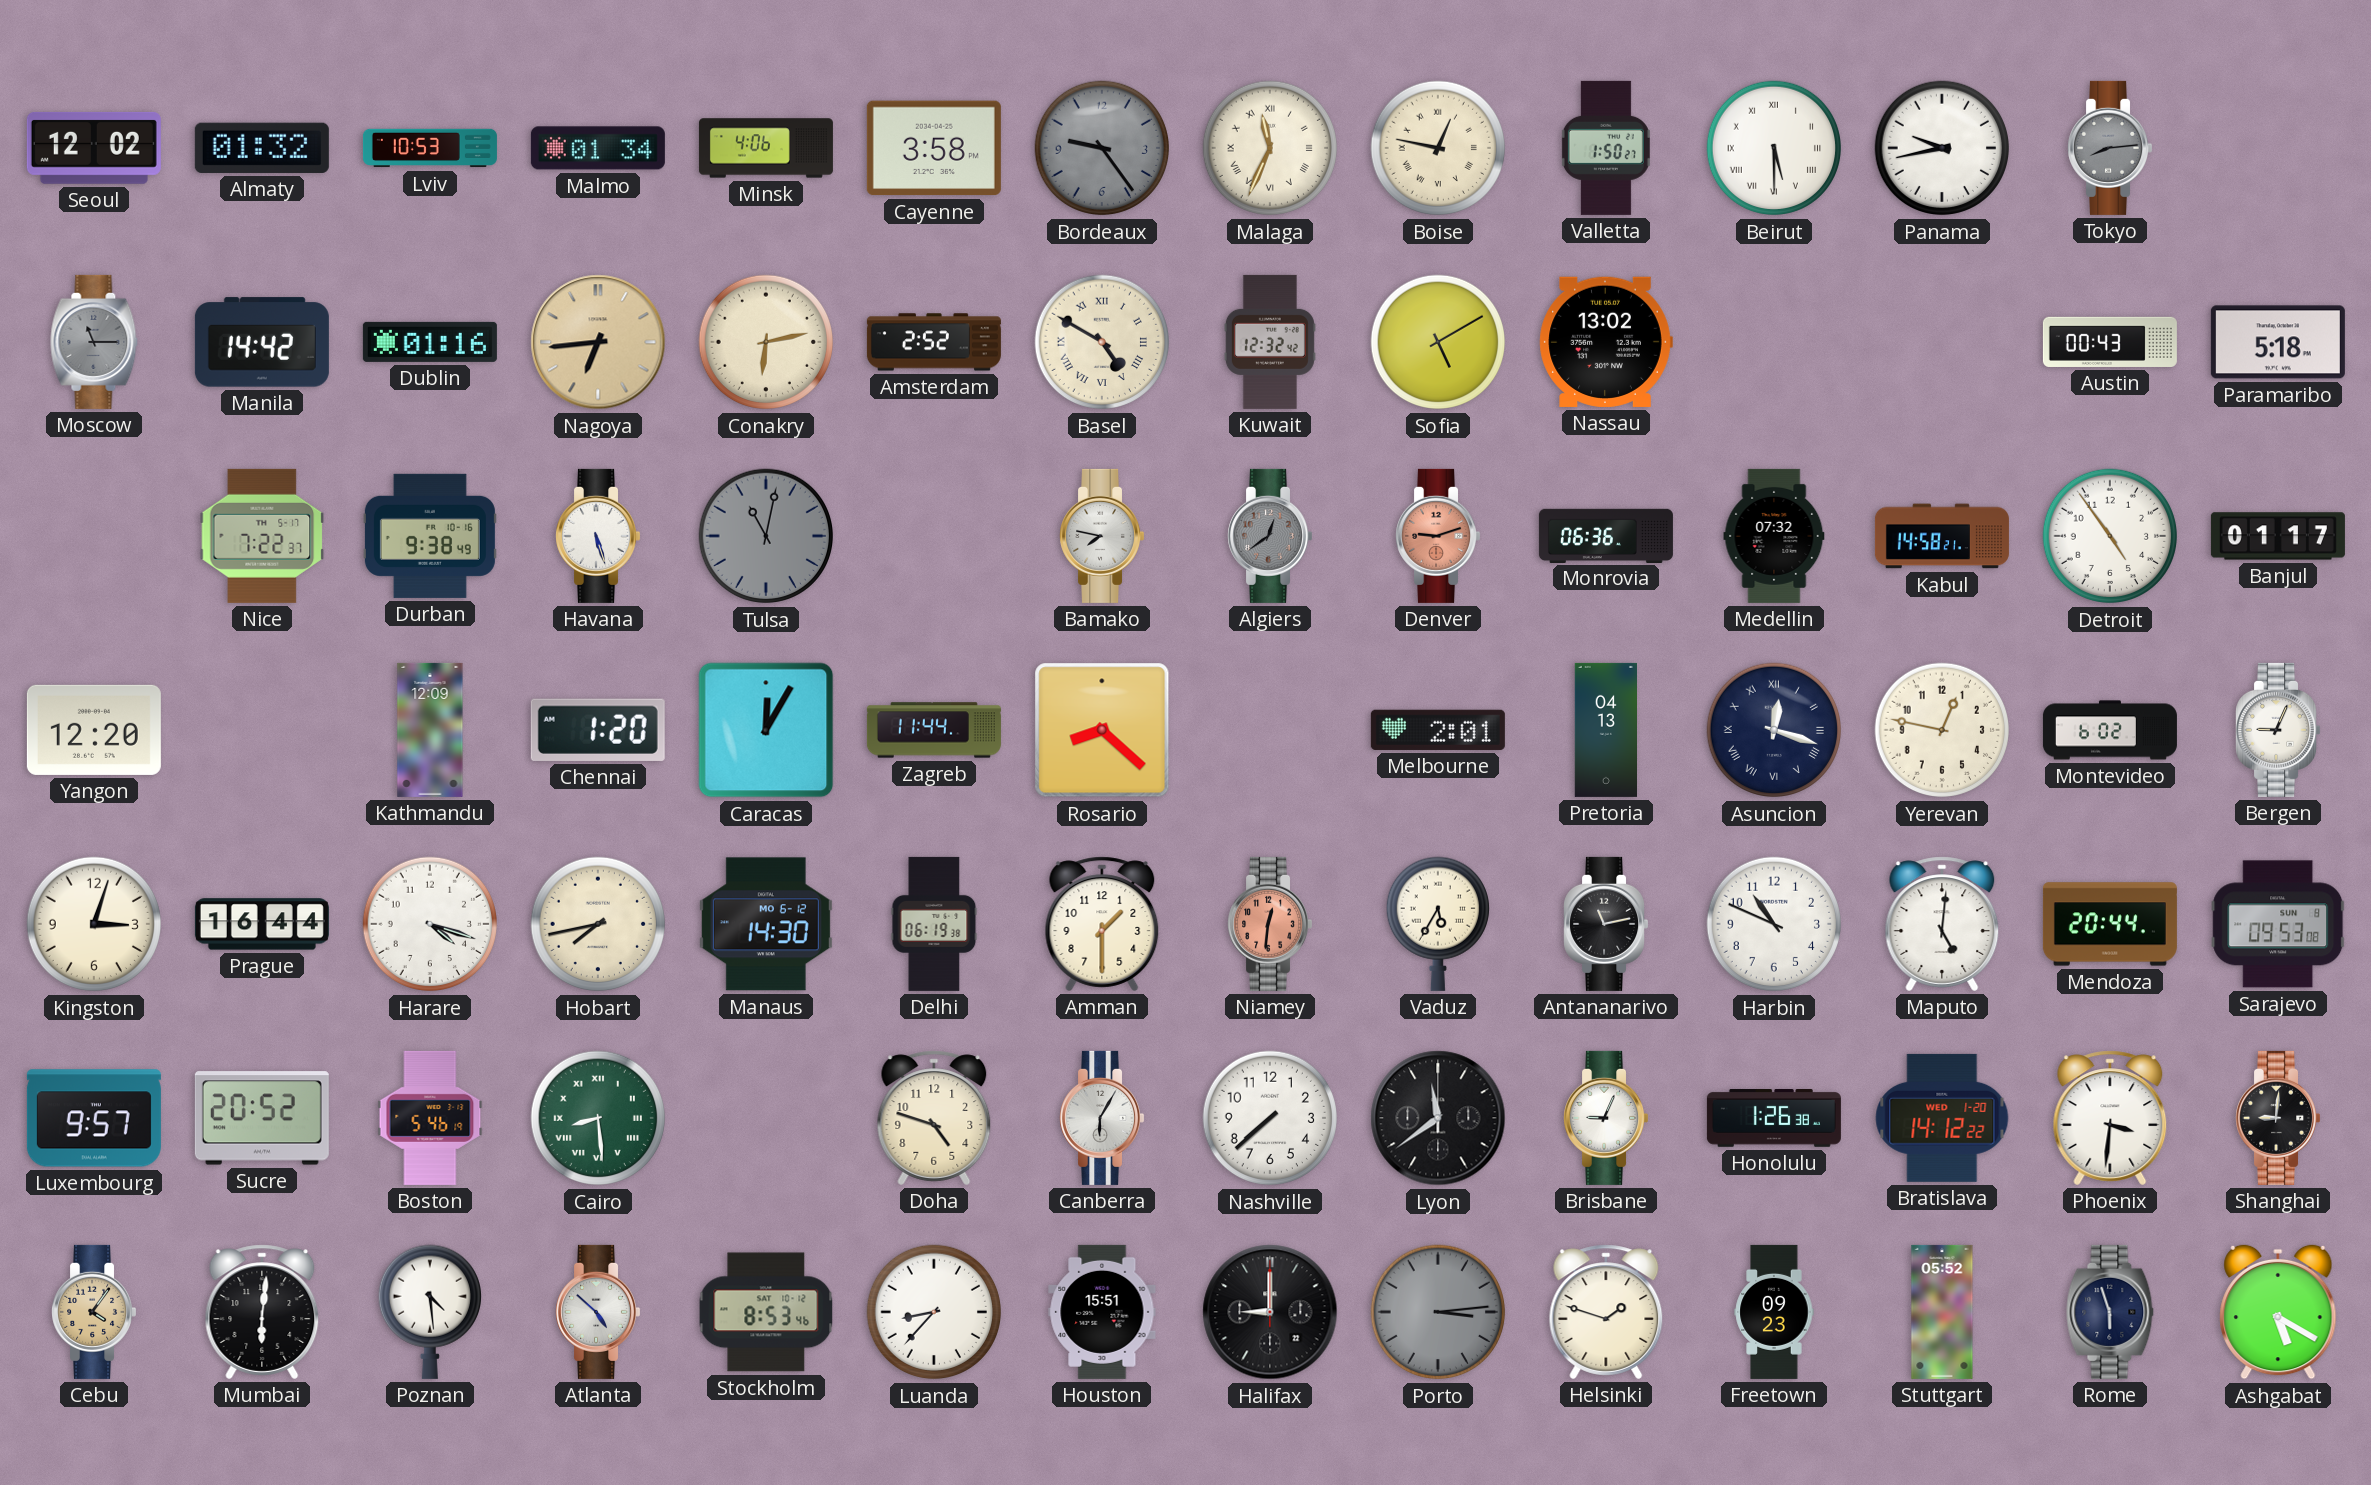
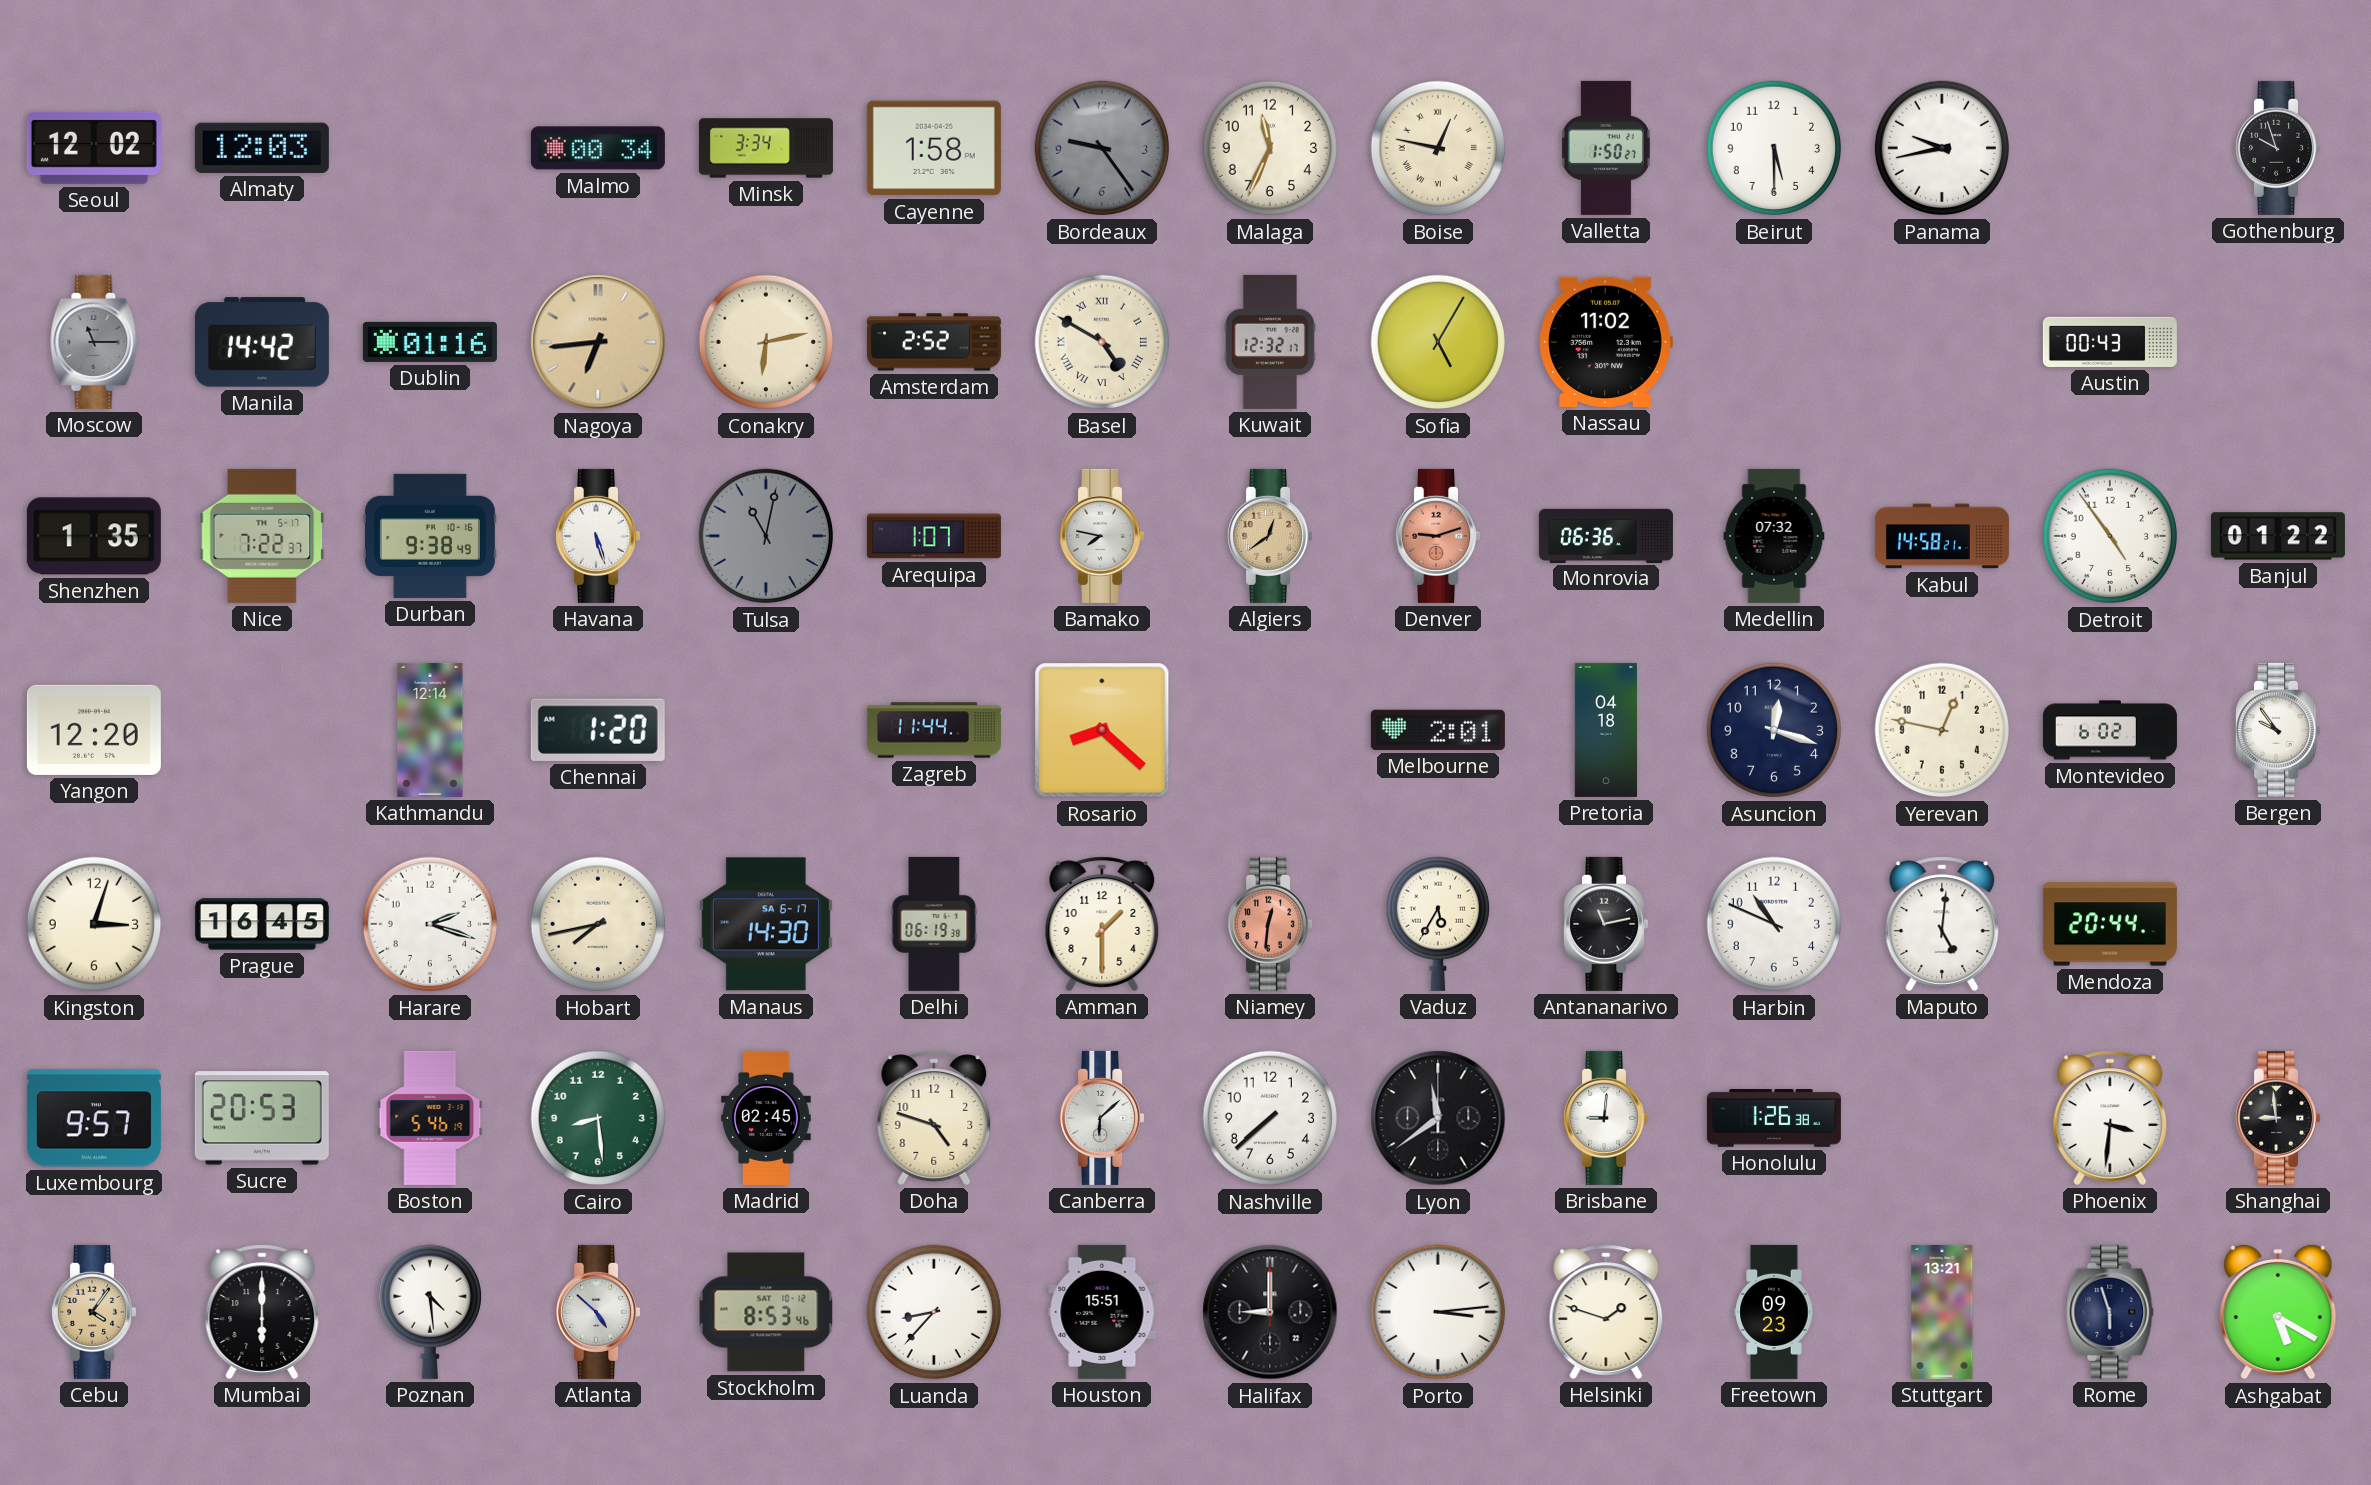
Almaty: 01:32 -> 12:03 (262, 148)
Lviv: 10:53 -> none (430, 148)
Malmo: 01:34 -> 00:34 (598, 148)
Minsk: 4:06 -> 3:34 (766, 148)
Cayenne: 3:58 -> 1:58 (934, 148)
Malaga numerals: Roman -> Arabic (1270, 148)
Beirut numerals: Roman -> Arabic (1774, 148)
Tokyo: 8:14 -> none (2110, 148)
Gothenburg: none -> 9:57 (2278, 148)
Kuwait: 12:32:42 -> 12:32:17 (1270, 342)
Sofia: 5:10 -> 5:05 (1438, 342)
Nassau: 13:02 -> 11:02 (1606, 342)
Paramaribo: 5:18 -> none (2278, 342)
Shenzhen: none -> 1:35 (94, 536)
Arequipa: none -> 1:07 (934, 536)
Algiers dial: grey -> champagne (1270, 536)
Banjul: 01:17 -> 01:22 (2278, 536)
Kathmandu: 12:09 -> 12:14 (430, 730)
Caracas: 12:05 -> none (766, 730)
Pretoria: 04:13 -> 04:18 (1605, 730)
Asuncion numerals: Roman -> Arabic (1774, 730)
Bergen: 9:04 -> 9:54 (2278, 730)
Prague: 16:44 -> 16:45 (262, 924)
Harare: 4:18 -> 2:18 (430, 924)
Manaus date: MO 6-12 -> SA 6-17 (766, 924)
Sarajevo: 09:53 -> none (2278, 924)
Sucre: 20:52 -> 20:53 (262, 1118)
Cairo numerals: Roman -> Arabic (598, 1118)
Madrid: none -> 02:45 (766, 1118)
Canberra: 6:05 -> 6:08 (1102, 1118)
Brisbane: 9:04 -> 9:01 (1606, 1118)
Bratislava: 14:12 -> none (1942, 1118)
Shanghai: 9:01 -> 8:59 (2278, 1118)
Mumbai: 6:01 -> 6:00 (262, 1312)
Porto dial: grey -> white (1438, 1312)
Stuttgart: 05:52 -> 13:21 (1942, 1312)
